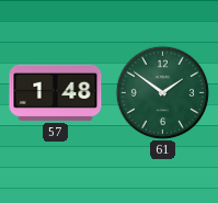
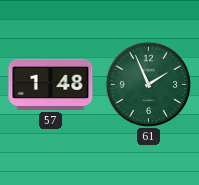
61: 1:51 -> 1:56 (148, 84)
